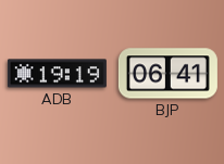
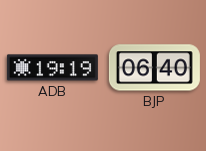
BJP: 06:41 -> 06:40 (154, 68)
